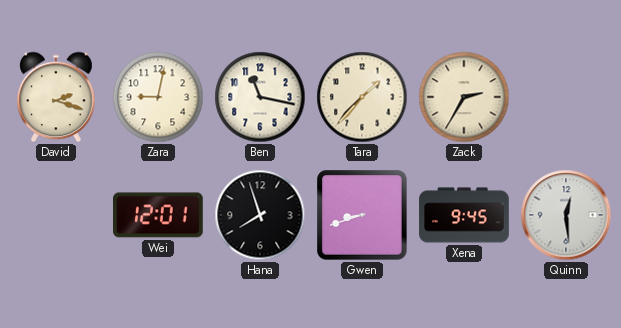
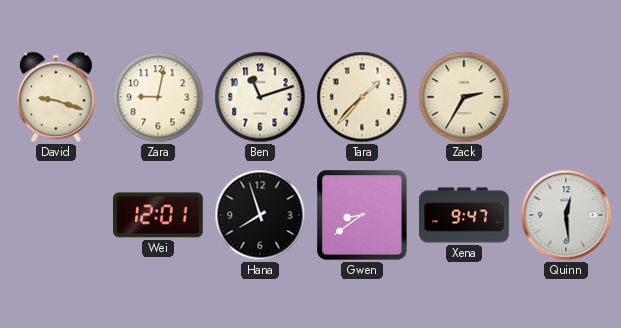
David: 2:18 -> 9:18 (56, 97)
Ben: 11:17 -> 11:12 (260, 97)
Gwen: 8:42 -> 8:39 (362, 215)
Xena: 9:45 -> 9:47 (464, 215)
